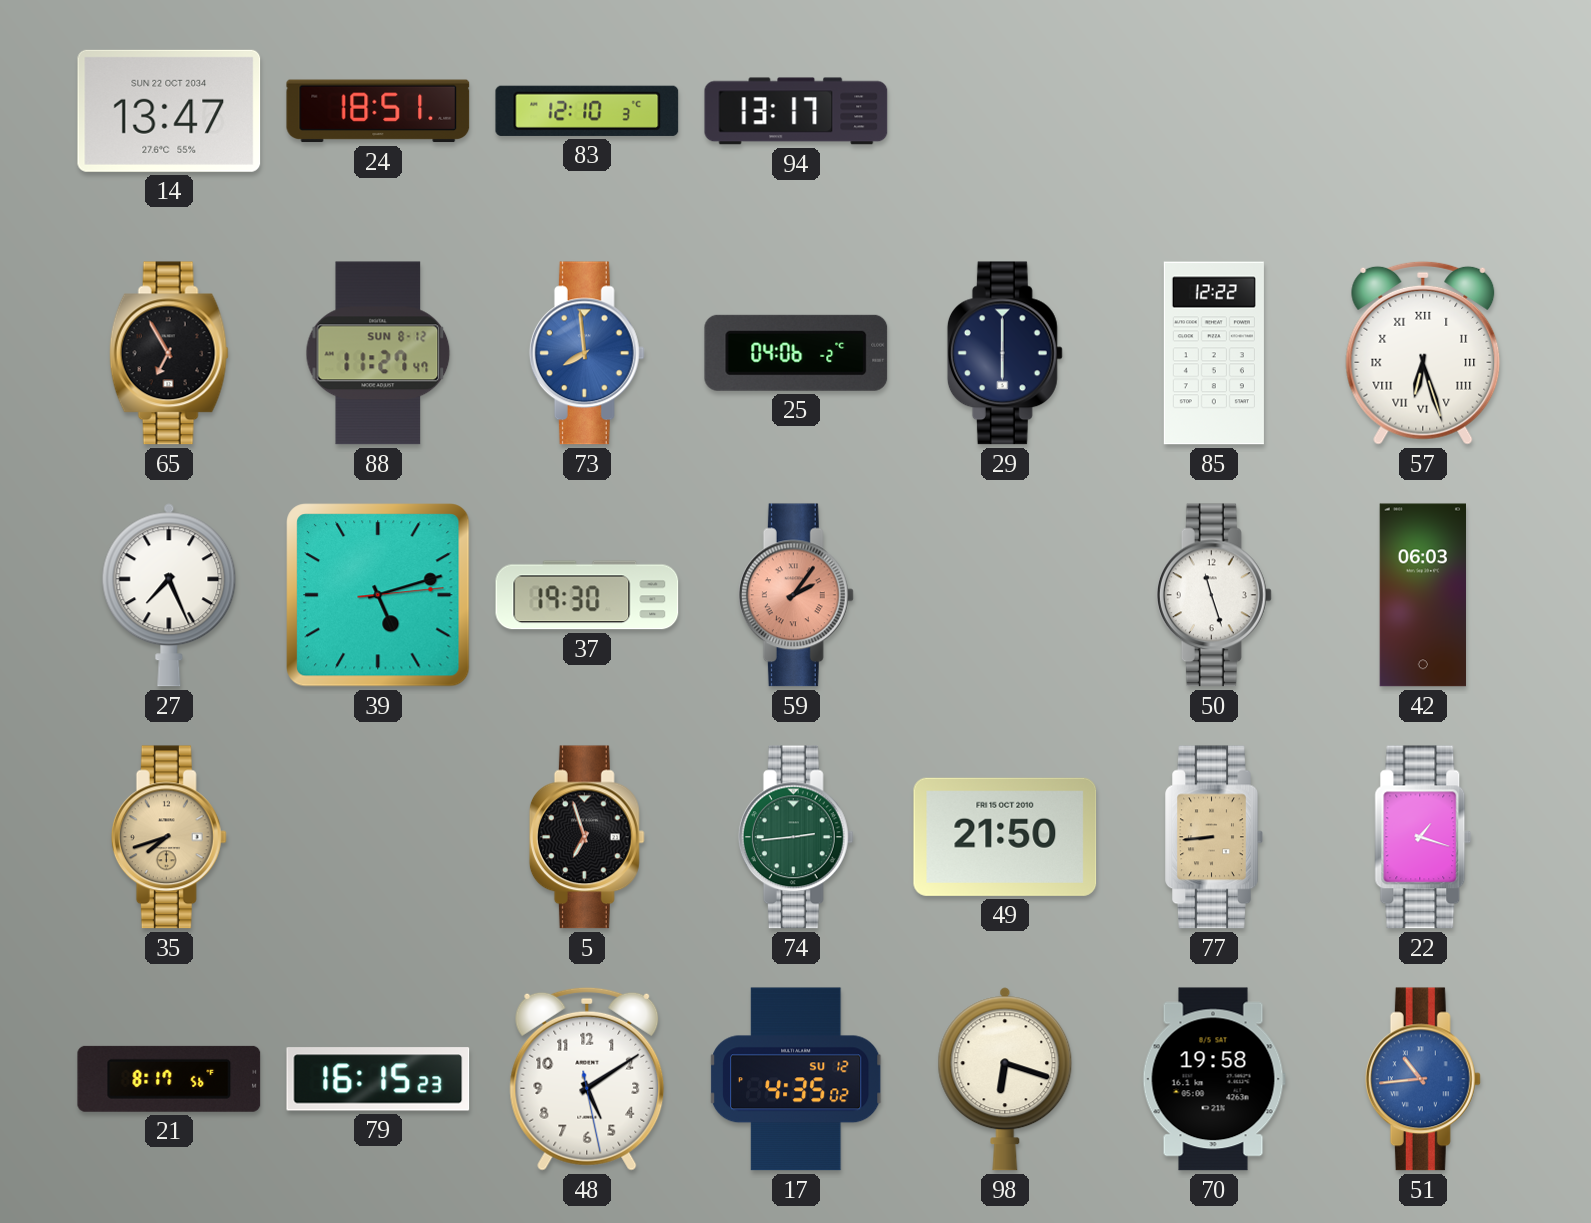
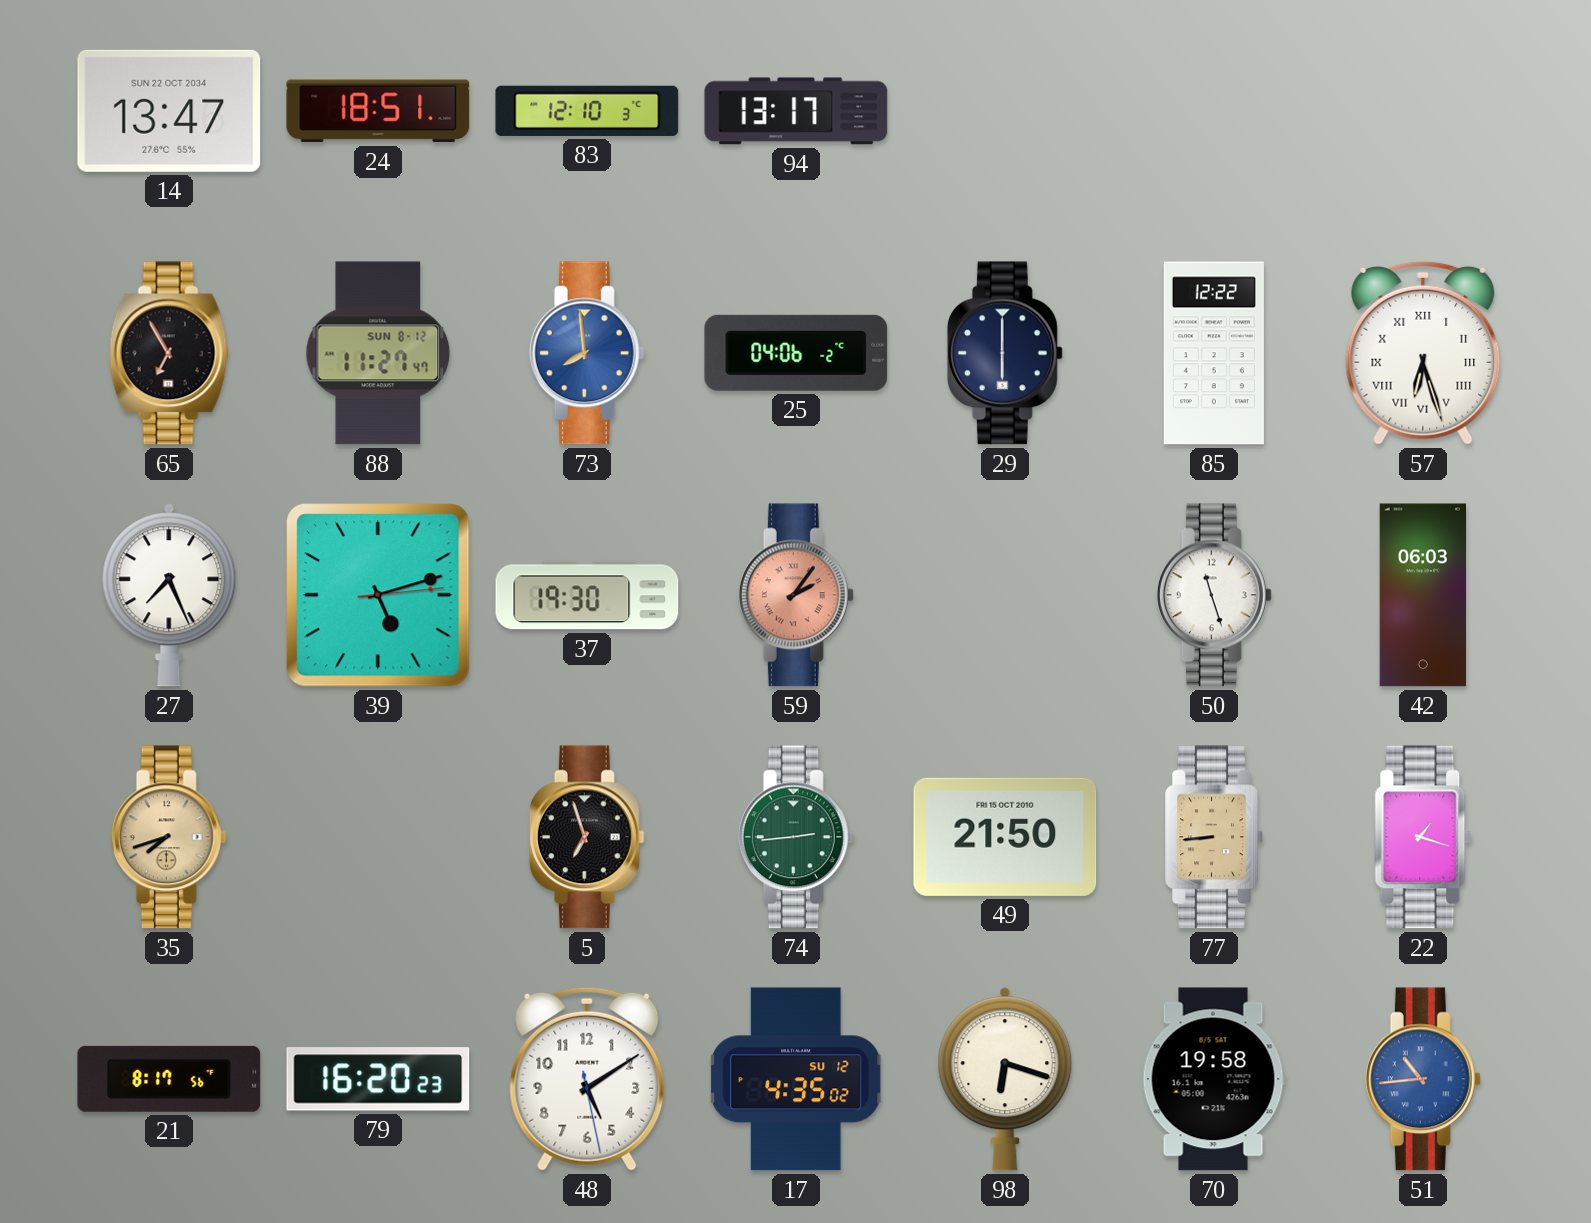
79: 16:15 -> 16:20 (378, 1079)
